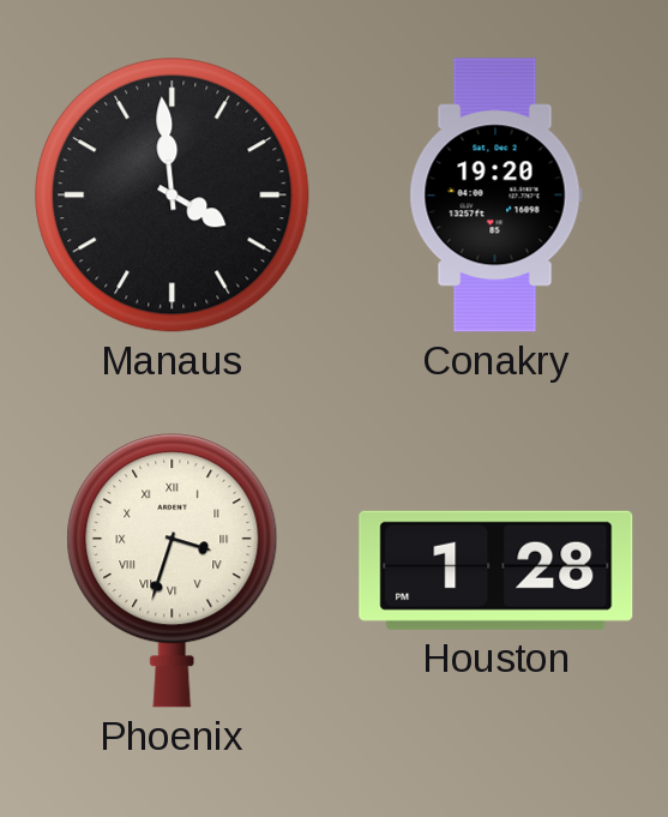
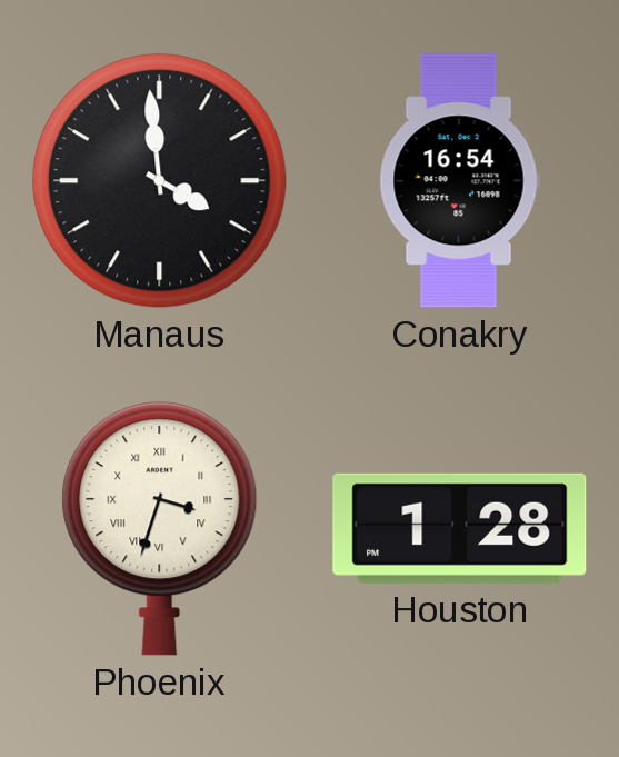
Conakry: 19:20 -> 16:54 (459, 181)
